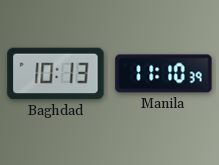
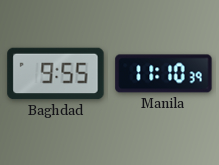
Baghdad: 10:13 -> 9:55 (56, 74)
